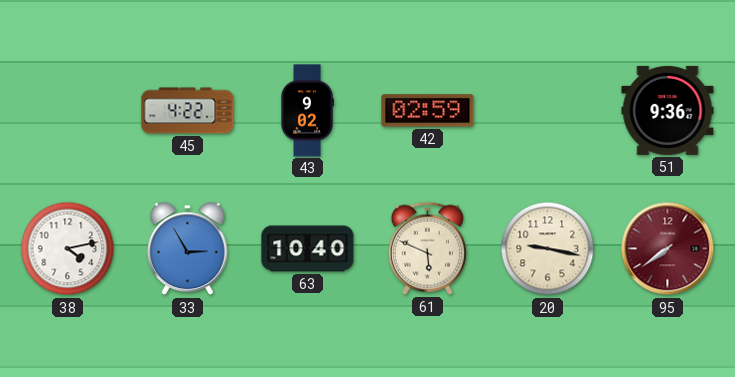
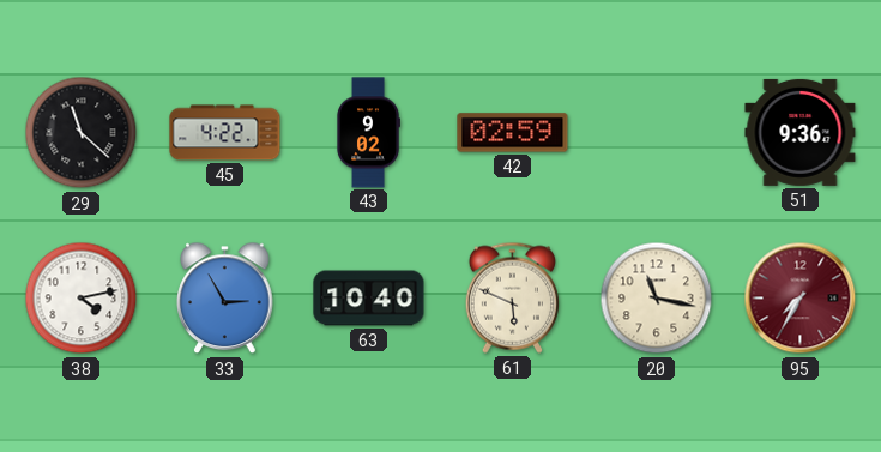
29: none -> 11:22 (82, 133)
20: 9:17 -> 11:17 (657, 299)
95: 7:39 -> 7:35 (801, 299)
